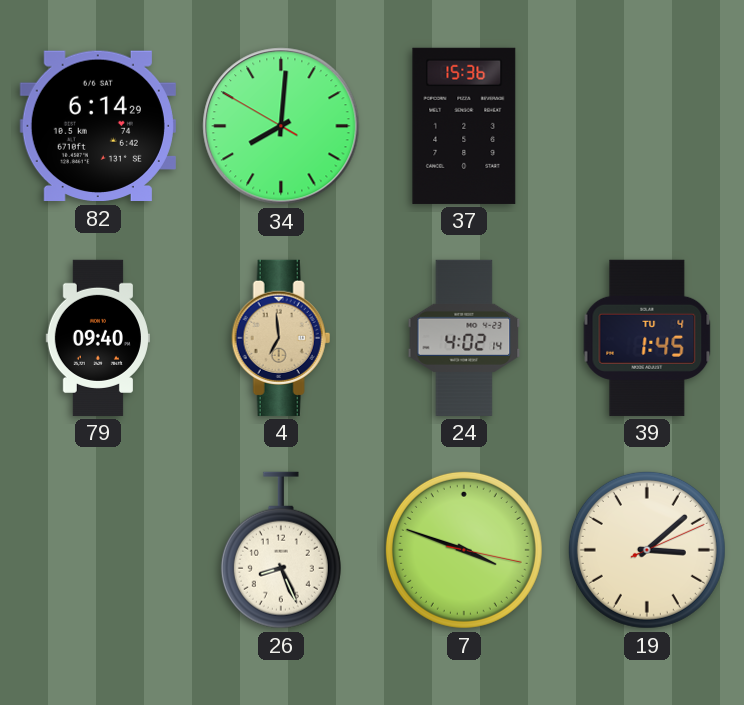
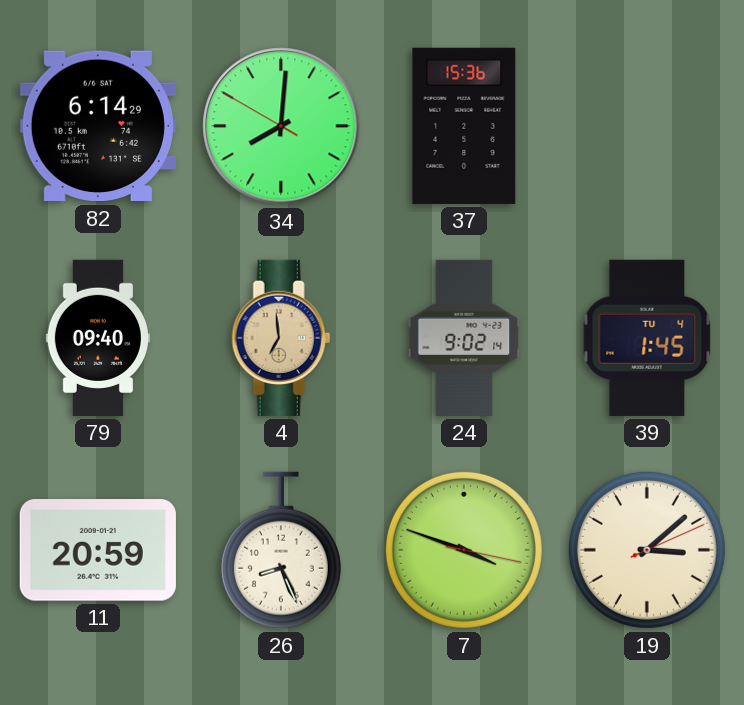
24: 4:02 -> 9:02 (464, 338)
11: none -> 20:59 (98, 550)
